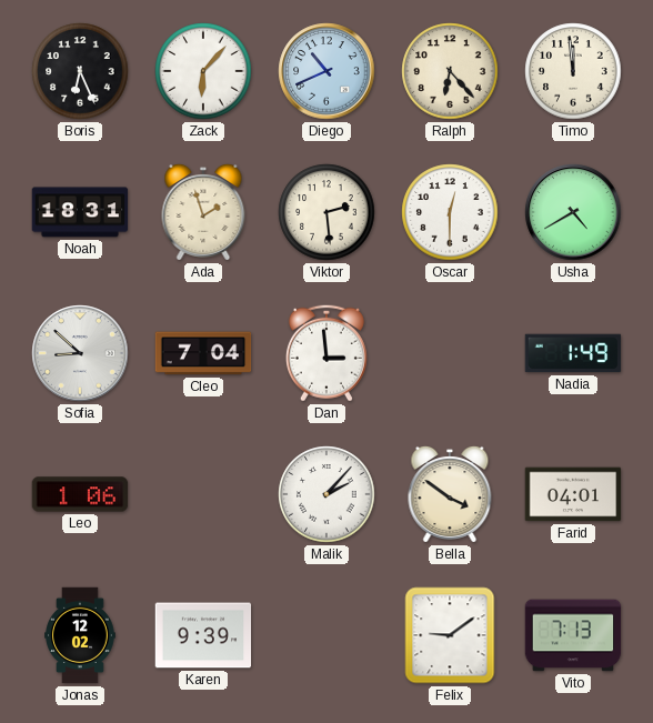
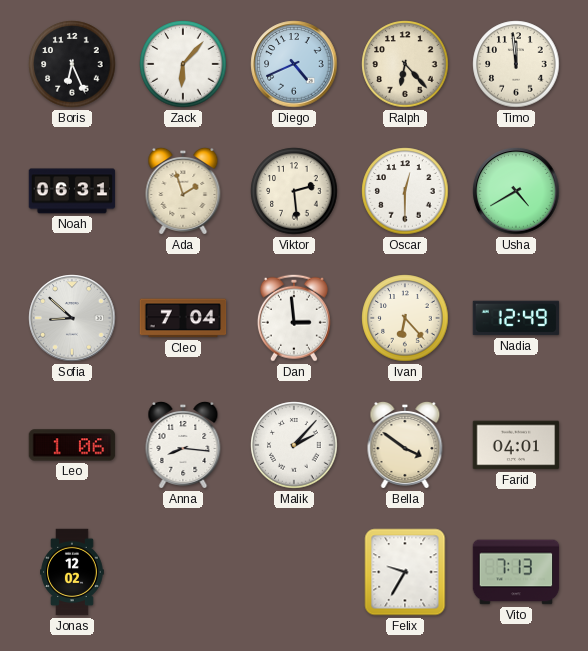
Diego: 10:41 -> 4:41 (294, 64)
Noah: 18:31 -> 06:31 (72, 191)
Ivan: none -> 6:23 (405, 318)
Nadia: 1:49 -> 12:49 (516, 318)
Anna: none -> 8:16 (183, 445)
Karen: 9:39 -> none (203, 635)
Felix: 9:09 -> 9:35 (405, 572)
